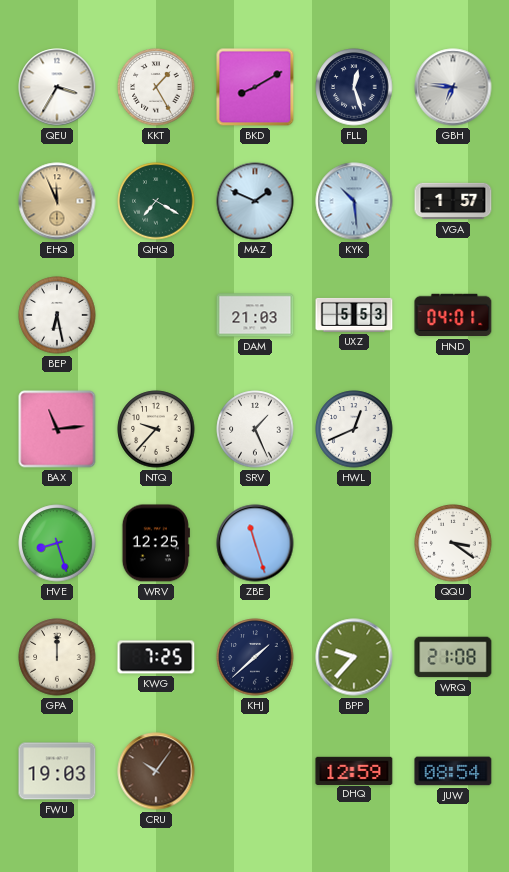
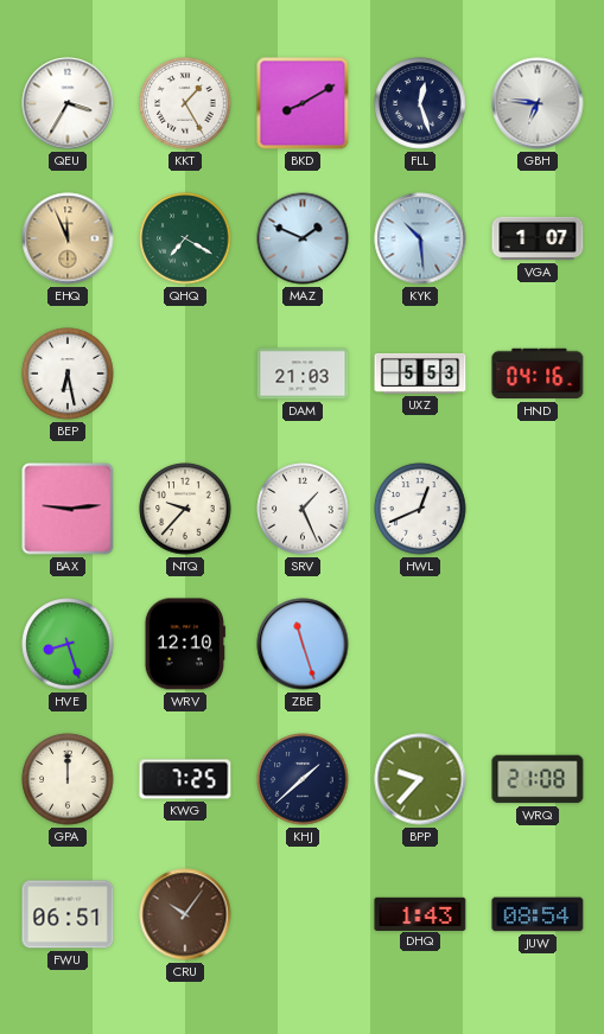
VGA: 1:57 -> 1:07 (538, 238)
HND: 04:01 -> 04:16 (538, 374)
BAX: 11:14 -> 9:14 (68, 509)
WRV: 12:25 -> 12:10 (185, 644)
QQU: 3:21 -> none (453, 543)
FWU: 19:03 -> 06:51 (68, 914)
DHQ: 12:59 -> 1:43 (420, 913)
